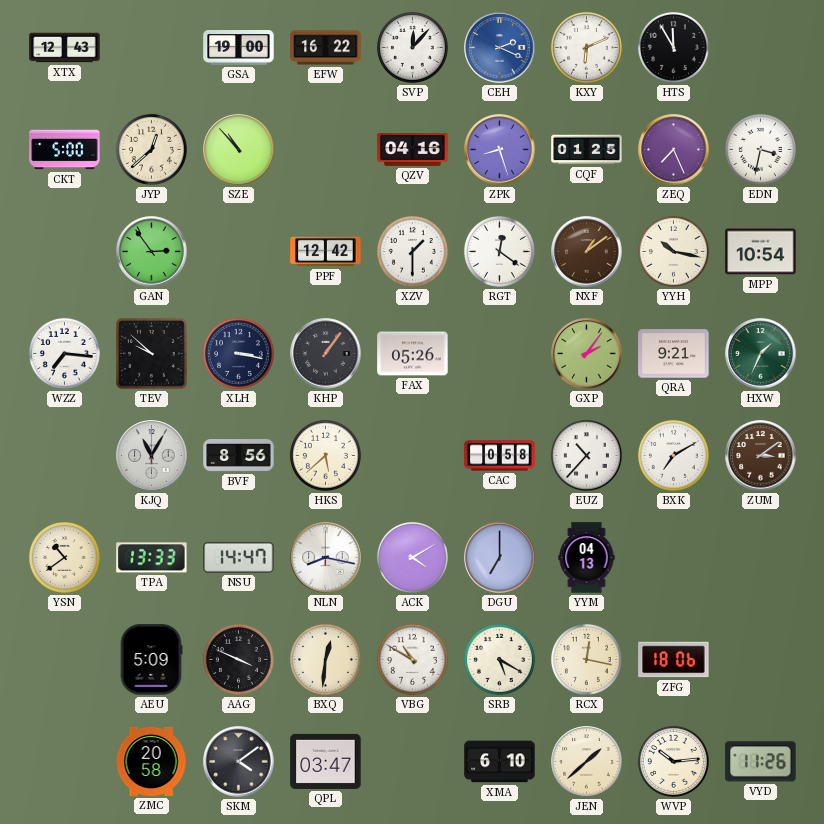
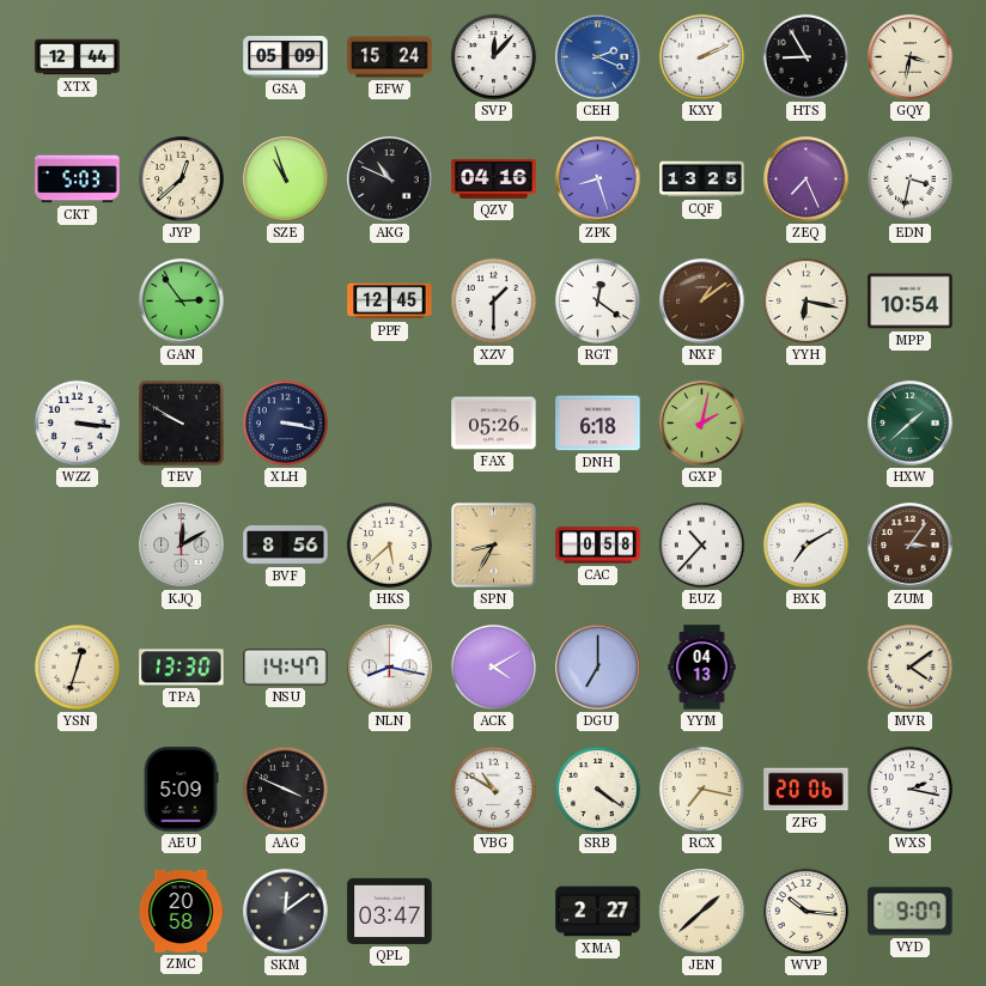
XTX: 12:43 -> 12:44 (78, 57)
GSA: 19:00 -> 05:09 (286, 57)
EFW: 16:22 -> 15:24 (390, 57)
KXY: 6:11 -> 2:11 (701, 56)
HTS: 11:55 -> 8:55 (805, 56)
GQY: none -> 3:32 (911, 57)
CKT: 5:00 -> 5:03 (78, 179)
SZE: 10:53 -> 10:57 (286, 179)
AKG: none -> 10:49 (390, 179)
CQF: 01:25 -> 13:25 (702, 179)
PPF: 12:42 -> 12:45 (390, 302)
YYH: 10:17 -> 6:17 (805, 300)
WZZ: 7:16 -> 3:16 (77, 422)
TEV: 9:52 -> 9:50 (182, 424)
KHP: 1:06 -> none (326, 354)
DNH: none -> 6:18 (598, 424)
GXP: 2:06 -> 2:02 (702, 424)
QRA: 9:21 -> none (674, 354)
HXW: 1:34 -> 1:38 (911, 424)
KJQ: 11:05 -> 12:10 (182, 546)
SPN: none -> 8:35 (494, 546)
ZUM: 3:09 -> 3:06 (911, 546)
YSN: 10:39 -> 12:33 (77, 667)
TPA: 13:33 -> 13:30 (182, 668)
MVR: none -> 4:09 (909, 667)
BXQ: 12:31 -> none (325, 659)
SRB: 5:20 -> 4:21 (597, 789)
RCX: 12:17 -> 7:17 (701, 789)
ZFG: 18:06 -> 20:06 (807, 790)
WXS: none -> 2:17 (909, 789)
SKM: 4:09 -> 12:09 (286, 912)
XMA: 6:10 -> 2:27 (598, 912)
WVP: 10:14 -> 10:16 (805, 911)
VYD: 11:26 -> 9:07 (911, 912)
